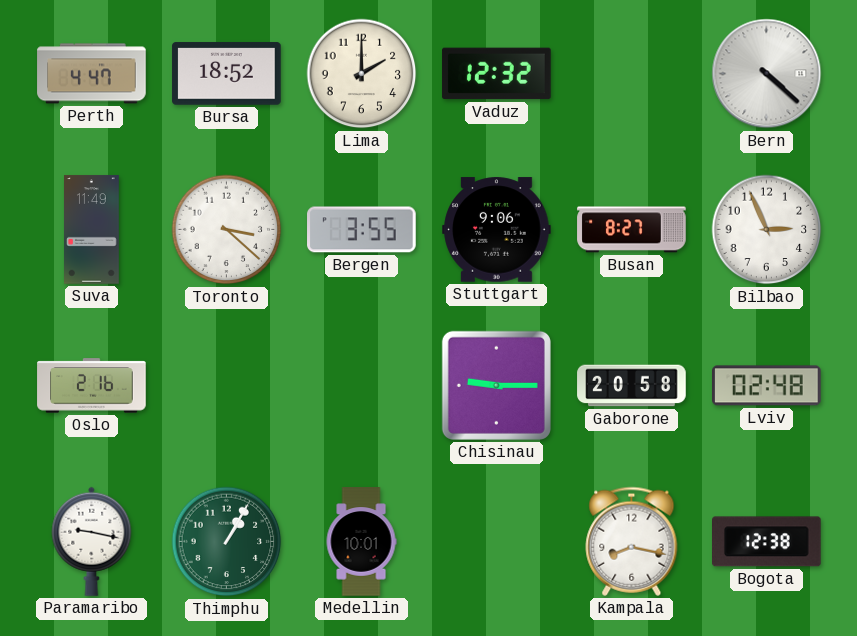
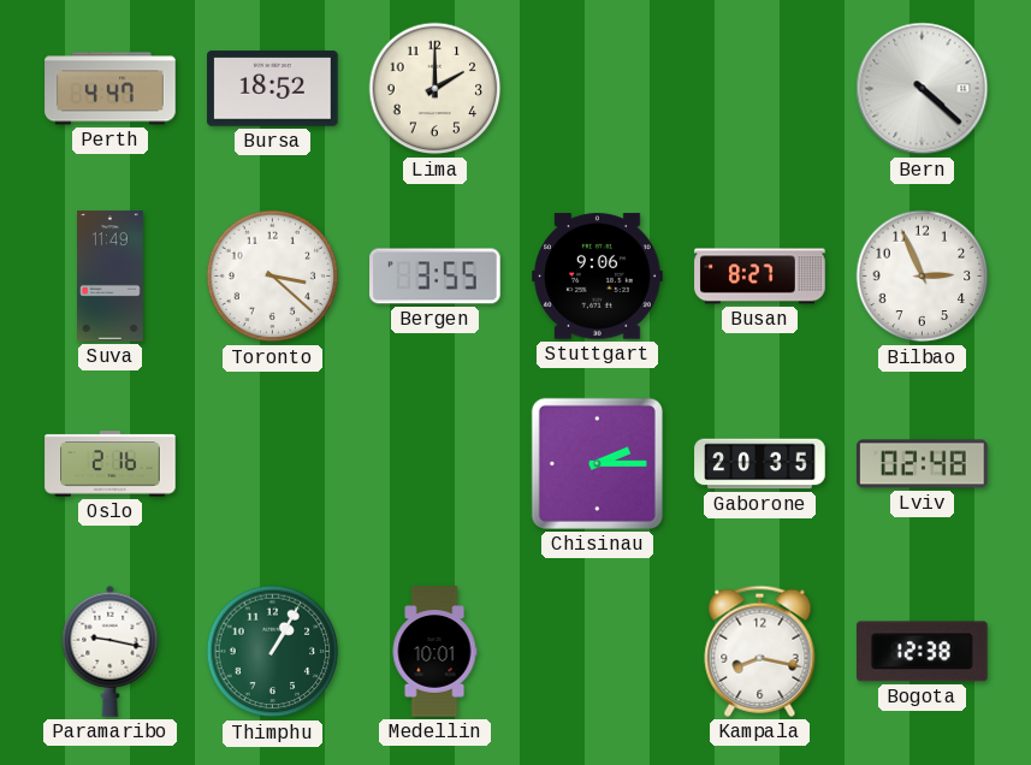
Vaduz: 12:32 -> none (497, 74)
Chisinau: 9:15 -> 2:15 (597, 463)
Gaborone: 20:58 -> 20:35 (760, 464)
